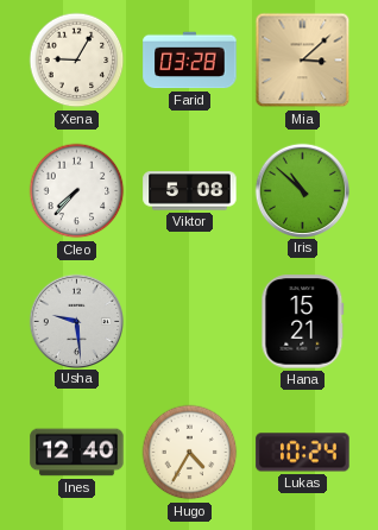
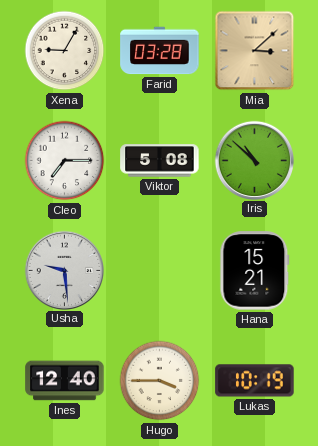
Cleo: 7:37 -> 7:15 (65, 161)
Hugo: 4:35 -> 3:45 (160, 381)
Lukas: 10:24 -> 10:19 (255, 381)
